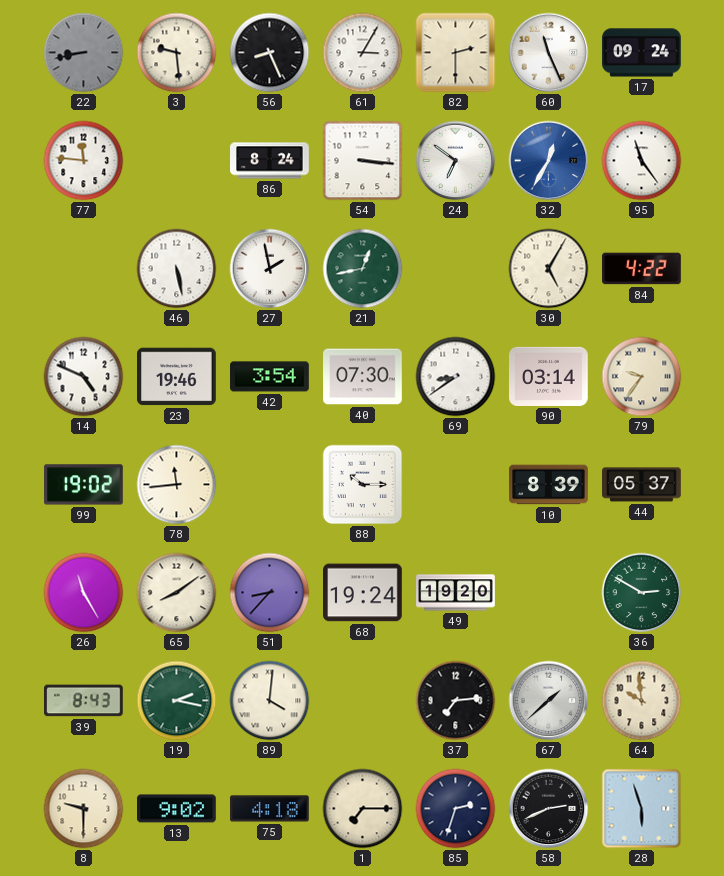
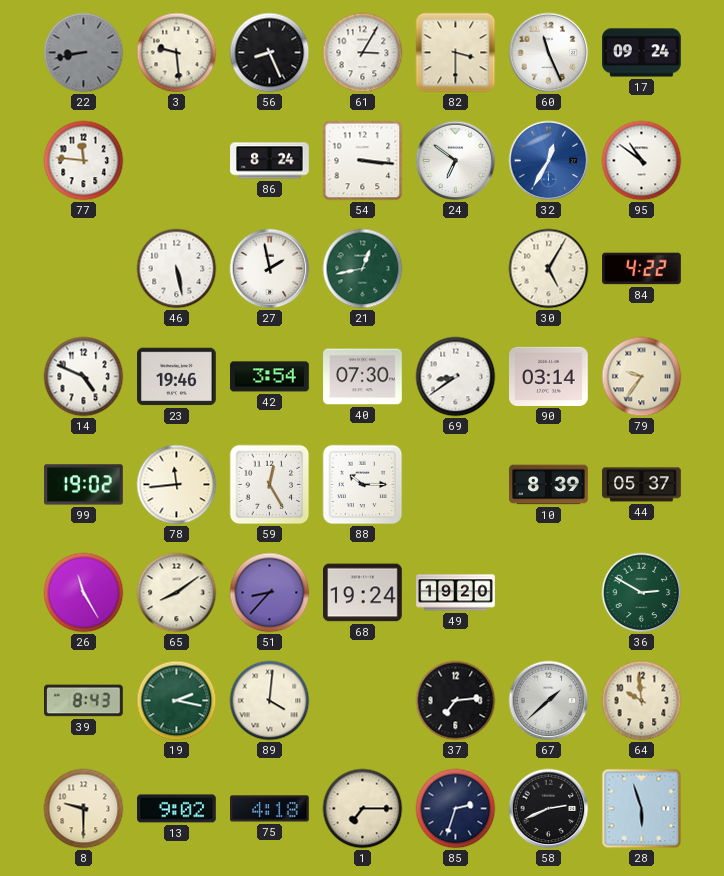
82: 2:30 -> 3:30 (456, 53)
95: 11:24 -> 10:51 (642, 161)
59: none -> 12:25 (270, 485)
